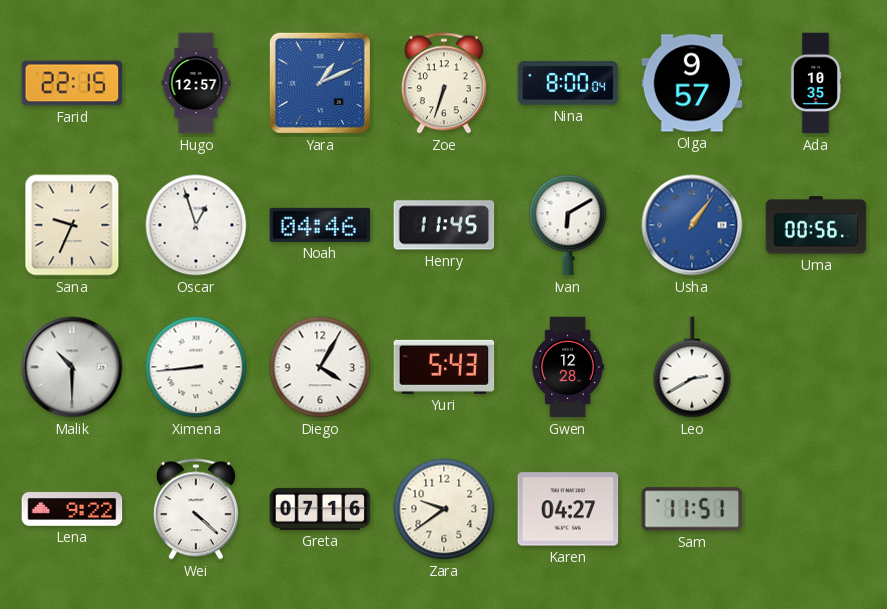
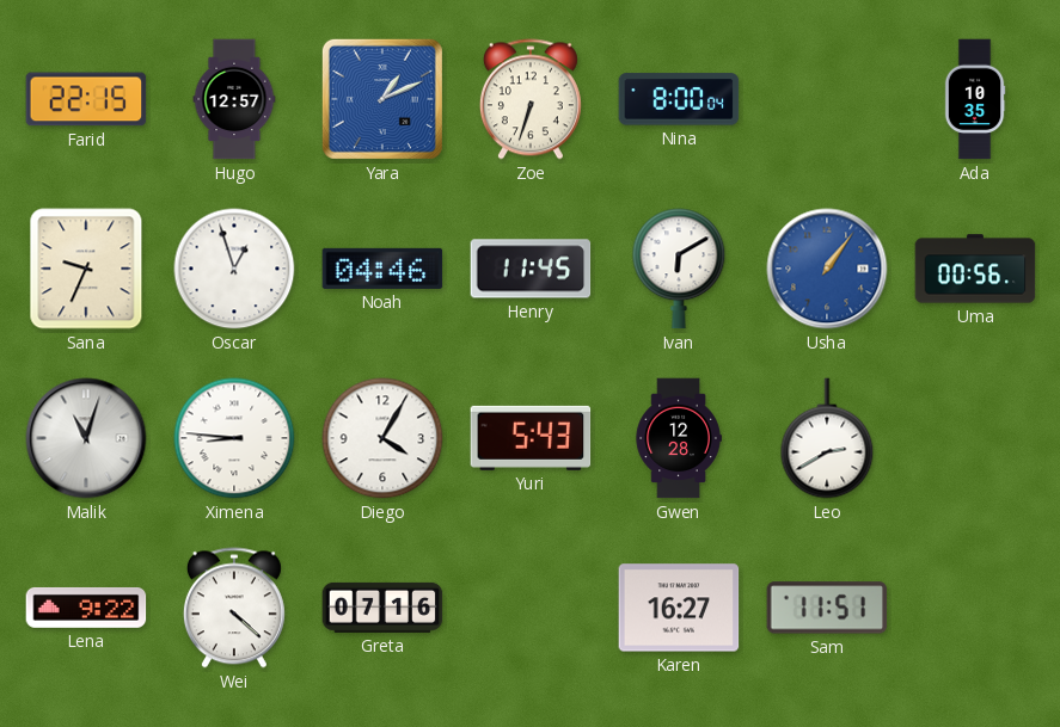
Olga: 9:57 -> none (692, 83)
Malik: 10:30 -> 11:03 (86, 438)
Ximena: 8:44 -> 8:46 (234, 438)
Zara: 9:39 -> none (444, 509)
Karen: 04:27 -> 16:27 (679, 608)
